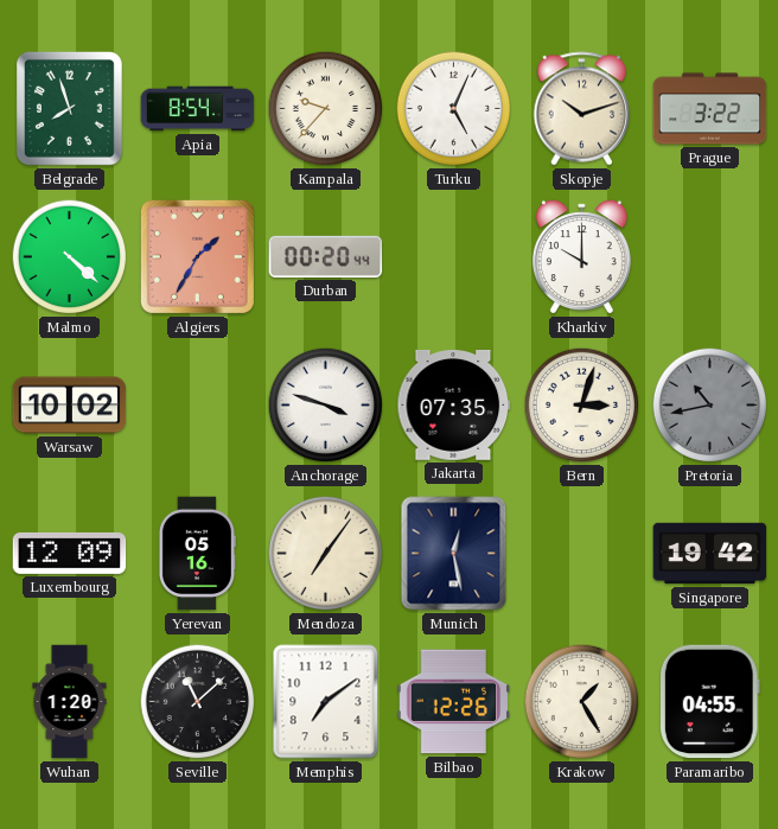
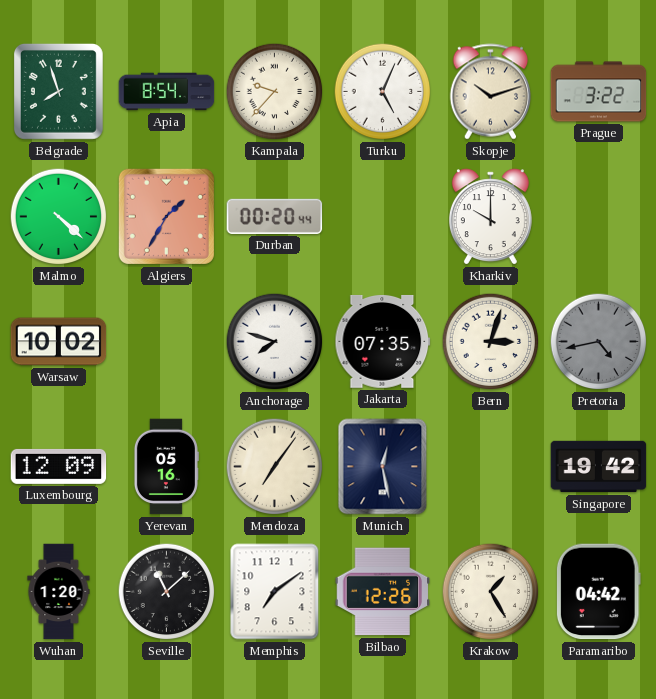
Anchorage: 3:48 -> 7:48 (275, 342)
Pretoria: 10:43 -> 4:43 (599, 342)
Paramaribo: 04:55 -> 04:42 (598, 592)
